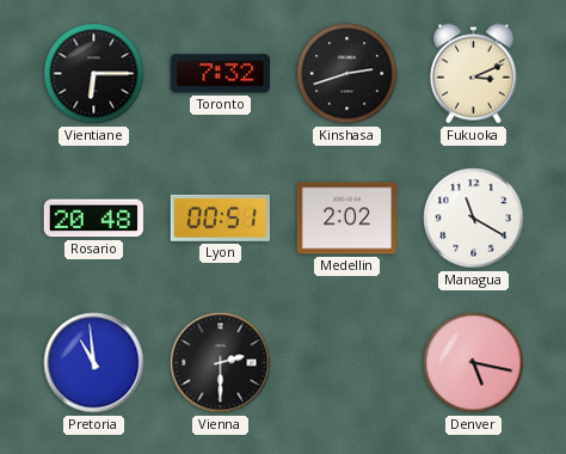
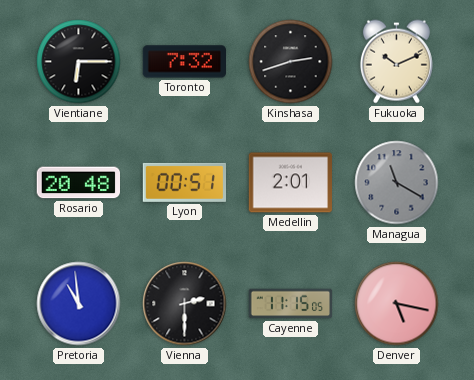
Fukuoka: 3:11 -> 10:11 (396, 62)
Medellin: 2:02 -> 2:01 (290, 183)
Managua dial: white -> grey (397, 183)
Cayenne: none -> 11:15 (291, 304)
